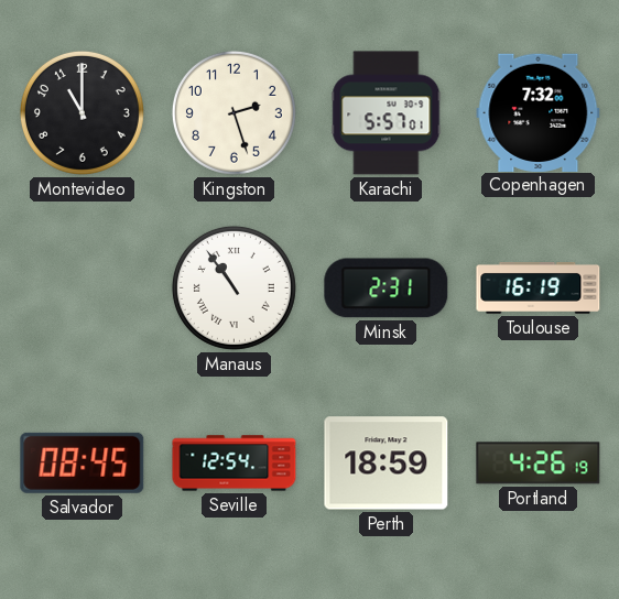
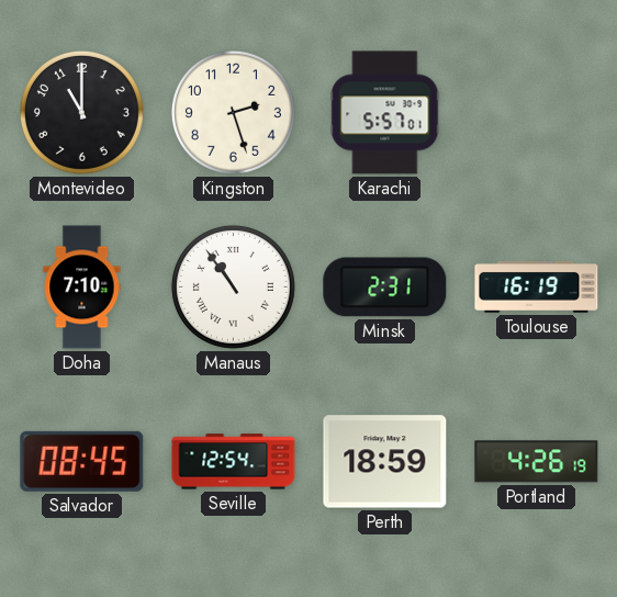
Copenhagen: 7:32 -> none (539, 112)
Doha: none -> 7:10 (82, 288)
